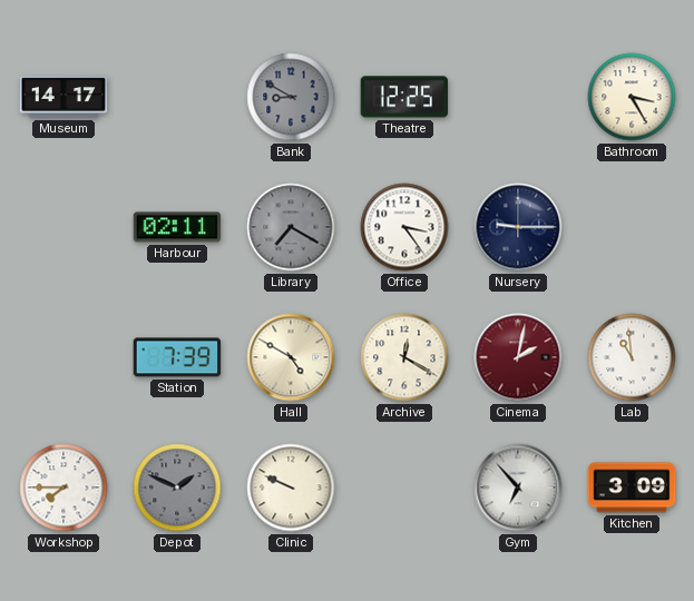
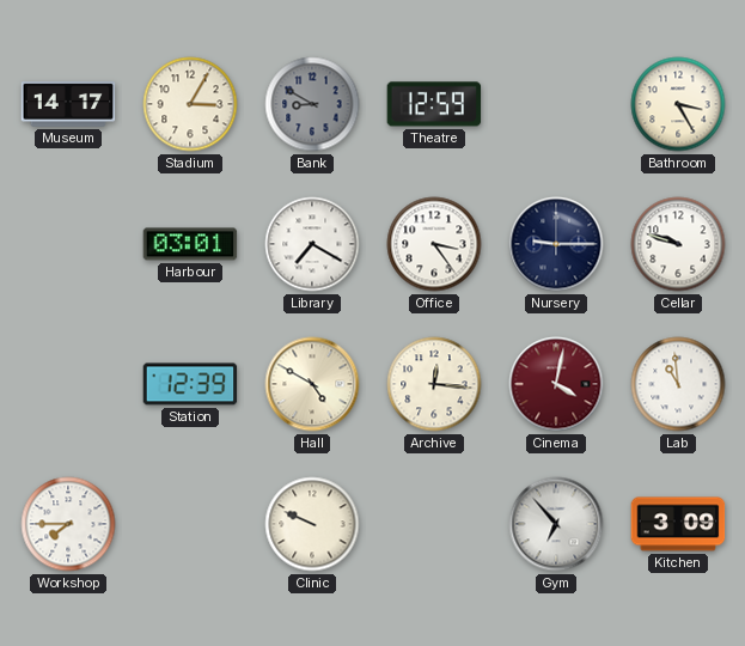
Stadium: none -> 3:05 (190, 104)
Theatre: 12:25 -> 12:59 (434, 104)
Harbour: 02:11 -> 03:01 (190, 244)
Library dial: grey -> white (312, 244)
Cellar: none -> 9:48 (678, 244)
Station: 7:39 -> 12:39 (190, 384)
Archive: 12:20 -> 12:16 (434, 384)
Cinema: 2:02 -> 4:02 (556, 384)
Depot: 1:49 -> none (177, 487)
